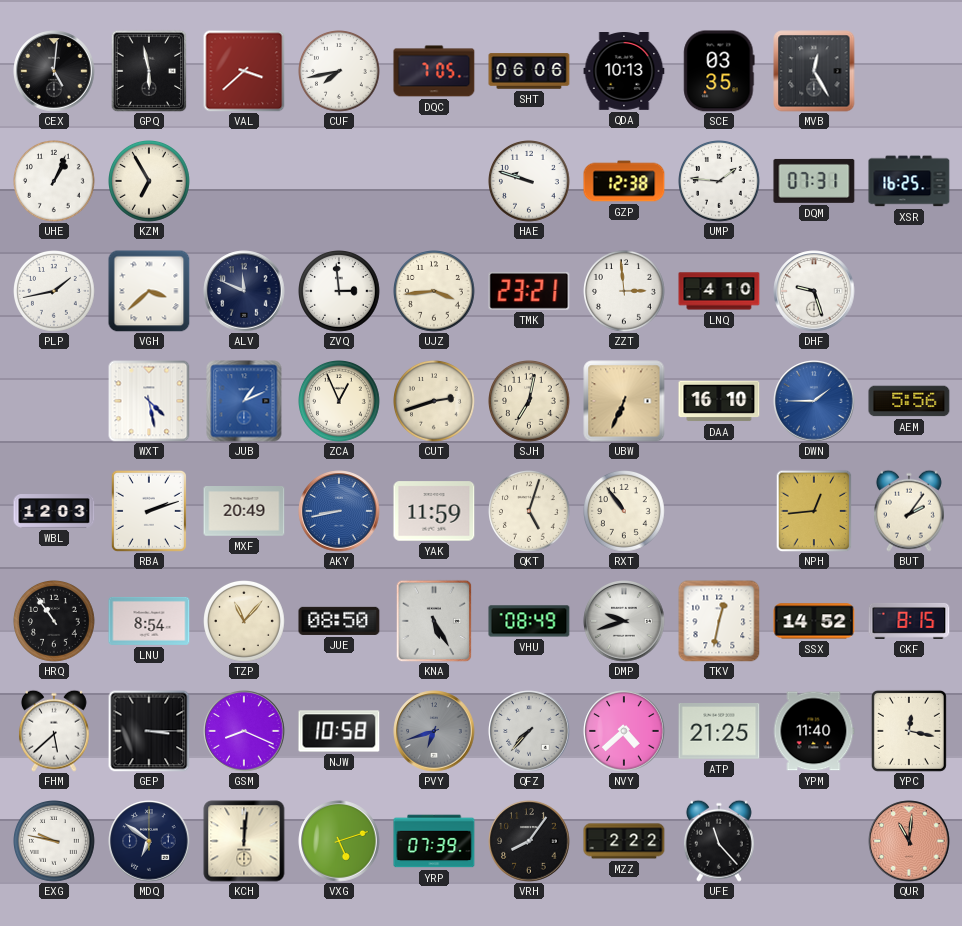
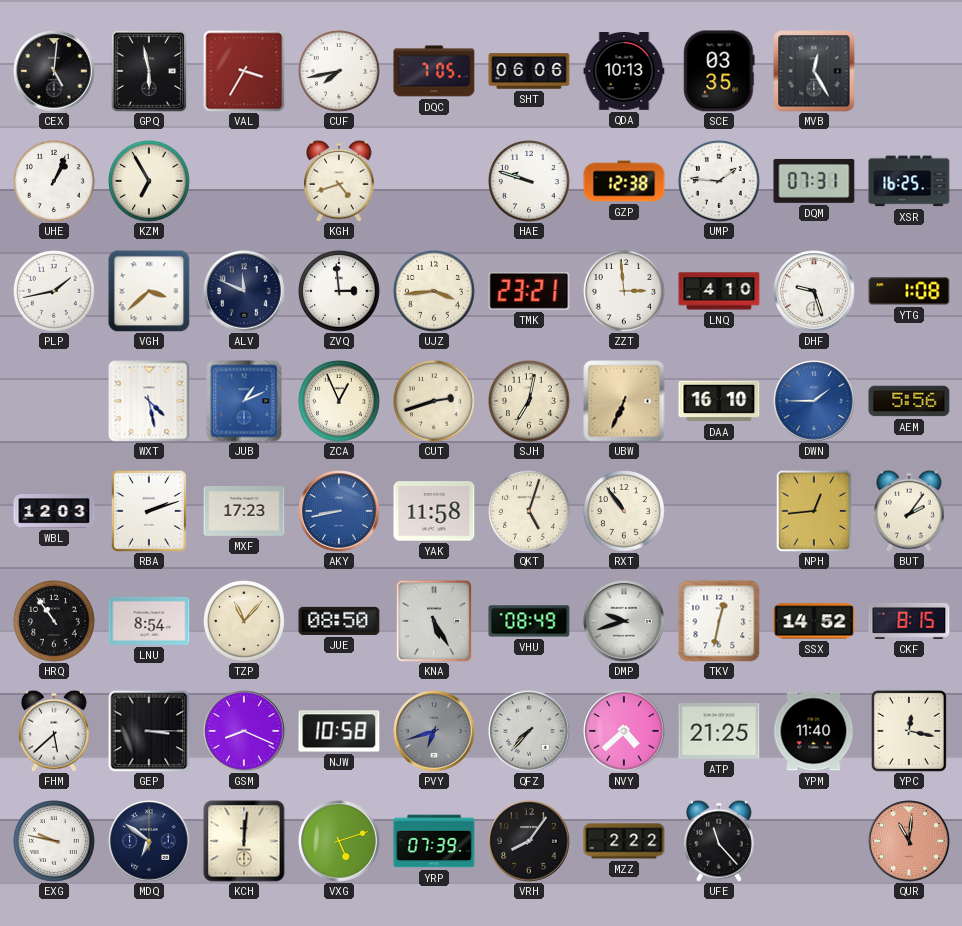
VAL: 3:38 -> 3:35 (244, 71)
KGH: none -> 4:42 (339, 181)
YTG: none -> 1:08 (909, 291)
MXF: 20:49 -> 17:23 (244, 511)
YAK: 11:59 -> 11:58 (434, 511)
